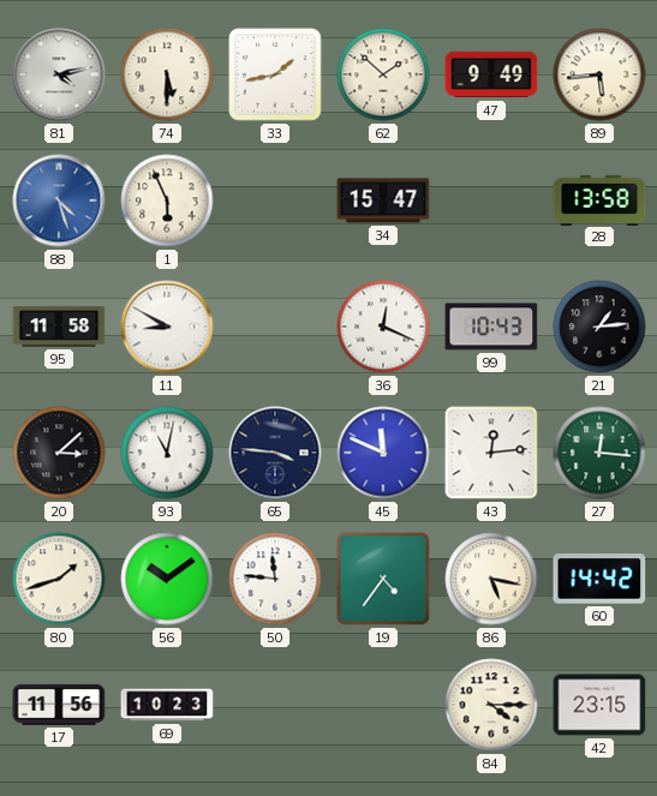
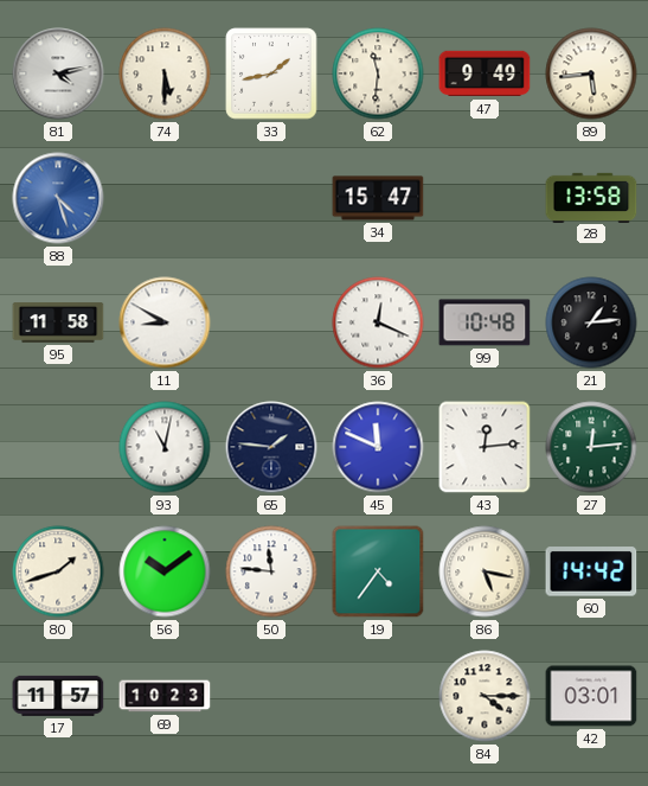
62: 1:52 -> 11:31 (378, 74)
1: 5:56 -> none (167, 201)
99: 10:43 -> 10:48 (485, 322)
20: 3:08 -> none (59, 453)
65: 3:46 -> 1:46 (271, 447)
27: 12:16 -> 12:14 (591, 447)
17: 11:56 -> 11:57 (58, 696)
42: 23:15 -> 03:01 (591, 696)
